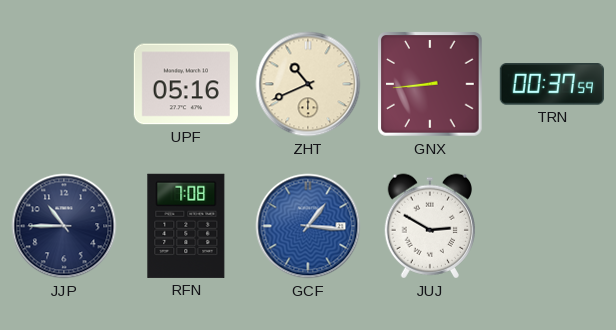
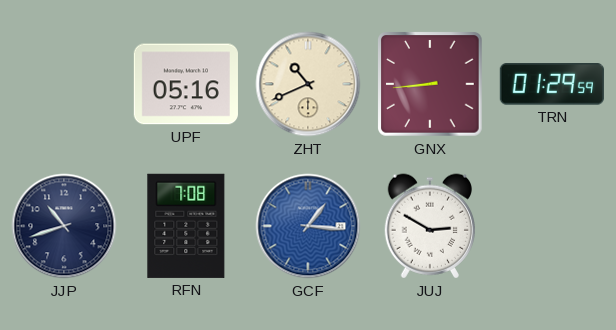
TRN: 00:37 -> 01:29 (552, 85)
JJP: 10:45 -> 10:42 (64, 226)
